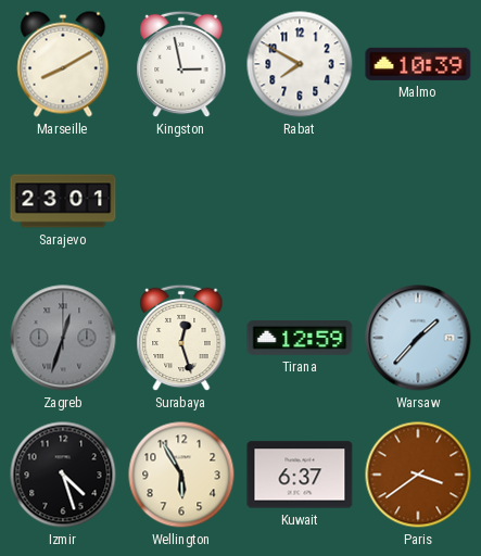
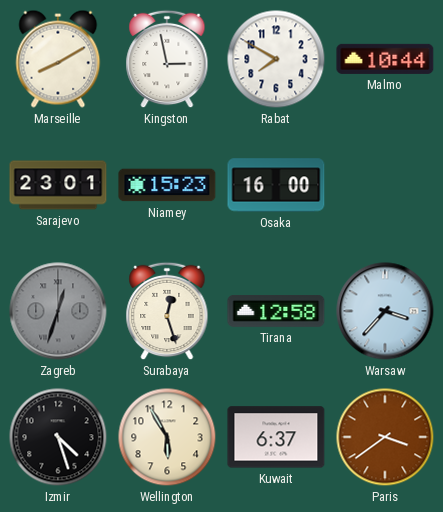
Malmo: 10:39 -> 10:44 (385, 59)
Niamey: none -> 15:23 (167, 185)
Osaka: none -> 16:00 (276, 185)
Tirana: 12:59 -> 12:58 (276, 311)
Warsaw: 1:37 -> 3:37 (385, 311)
